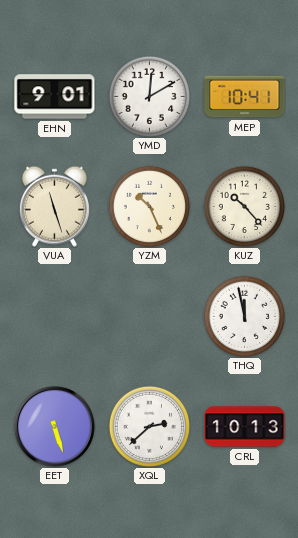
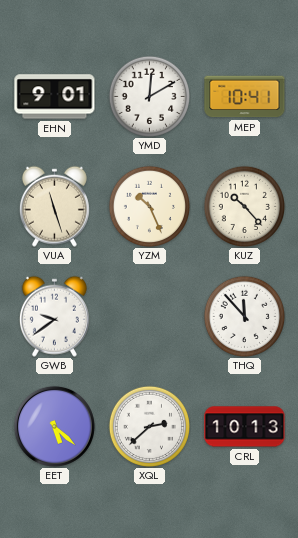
GWB: none -> 9:39 (54, 316)
THQ: 11:58 -> 11:53 (244, 316)
EET: 5:27 -> 5:22 (54, 426)
